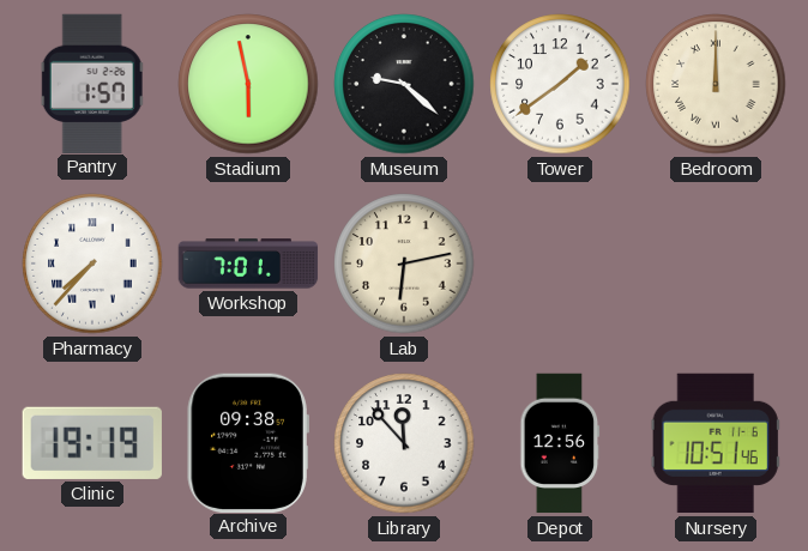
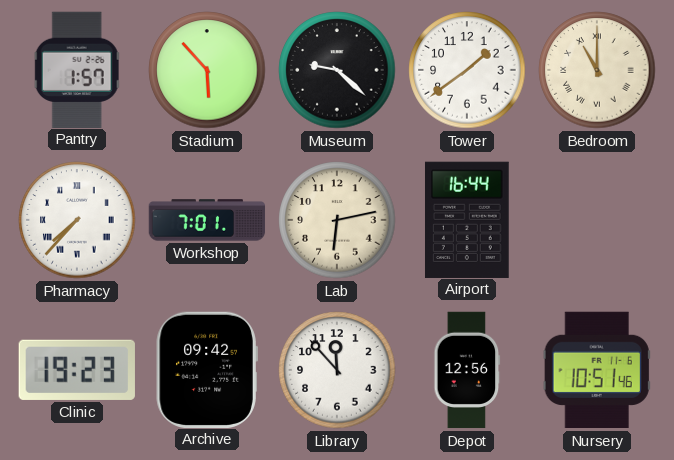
Stadium: 5:58 -> 5:53 (207, 70)
Bedroom: 12:00 -> 11:00 (597, 70)
Airport: none -> 16:44 (467, 219)
Clinic: 19:19 -> 19:23 (77, 370)
Archive: 09:38 -> 09:42 (207, 369)
